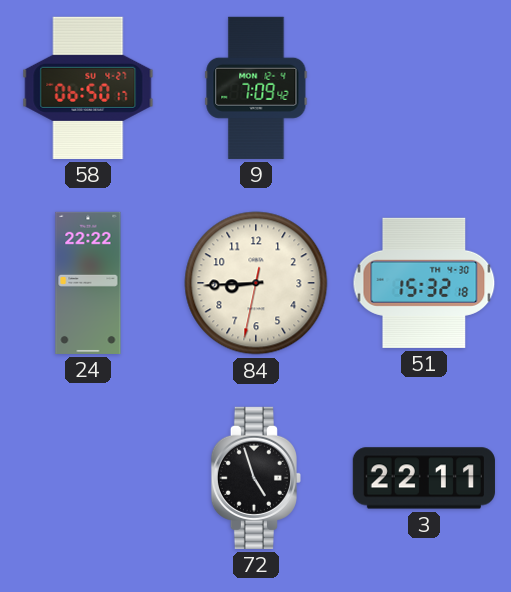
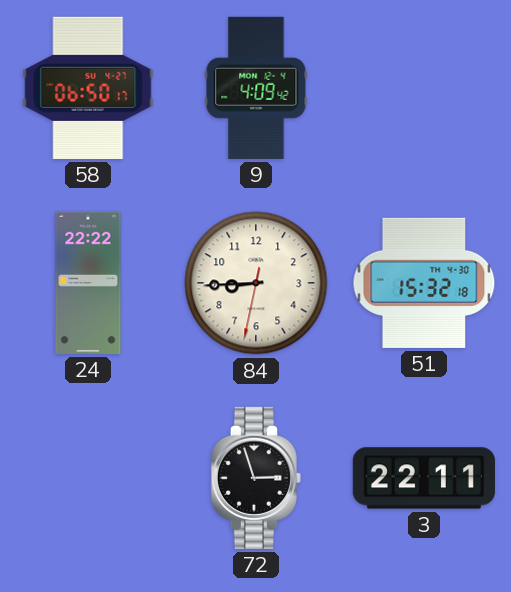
9: 7:09 -> 4:09 (256, 88)
72: 4:57 -> 2:57 (256, 478)
